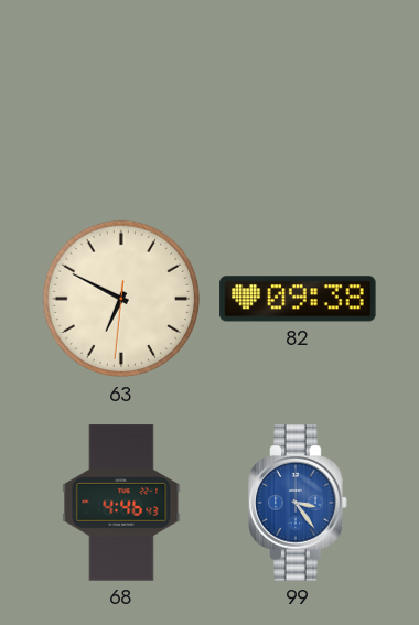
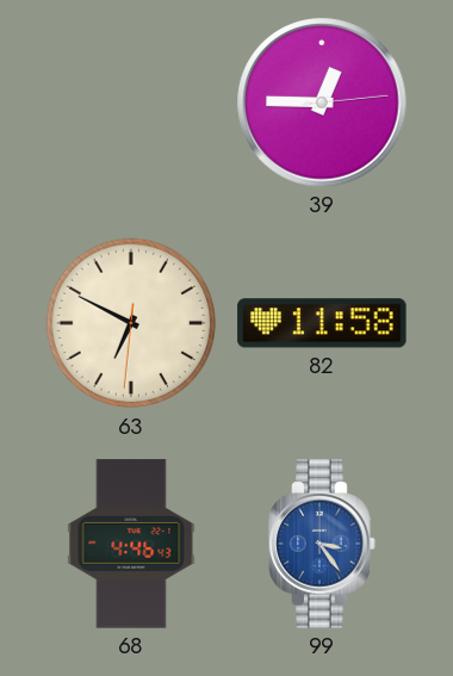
39: none -> 12:45 (322, 103)
82: 09:38 -> 11:58 (322, 323)
